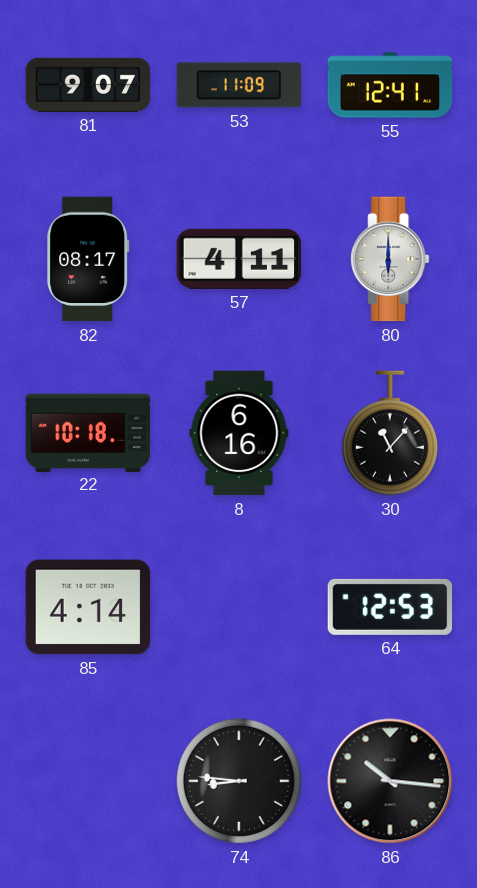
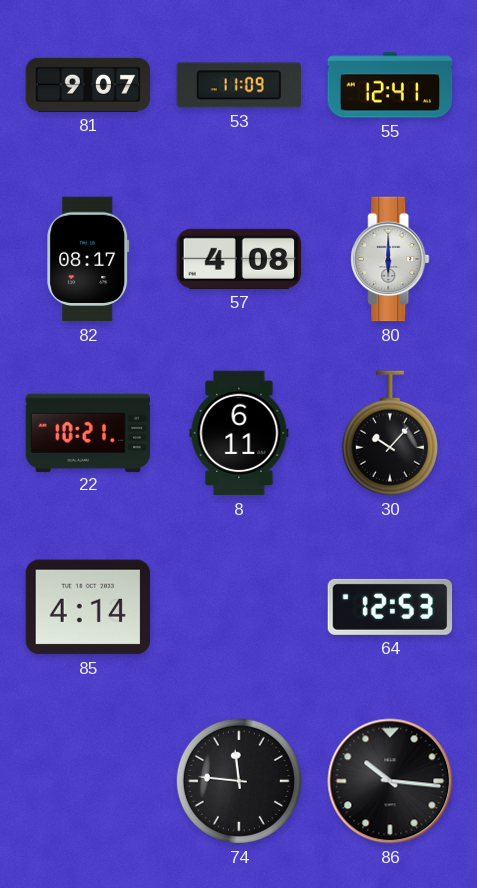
57: 4:11 -> 4:08 (239, 259)
22: 10:18 -> 10:21 (88, 432)
8: 6:16 -> 6:11 (239, 433)
30: 11:07 -> 10:07 (390, 433)
74: 8:46 -> 11:46 (239, 781)
